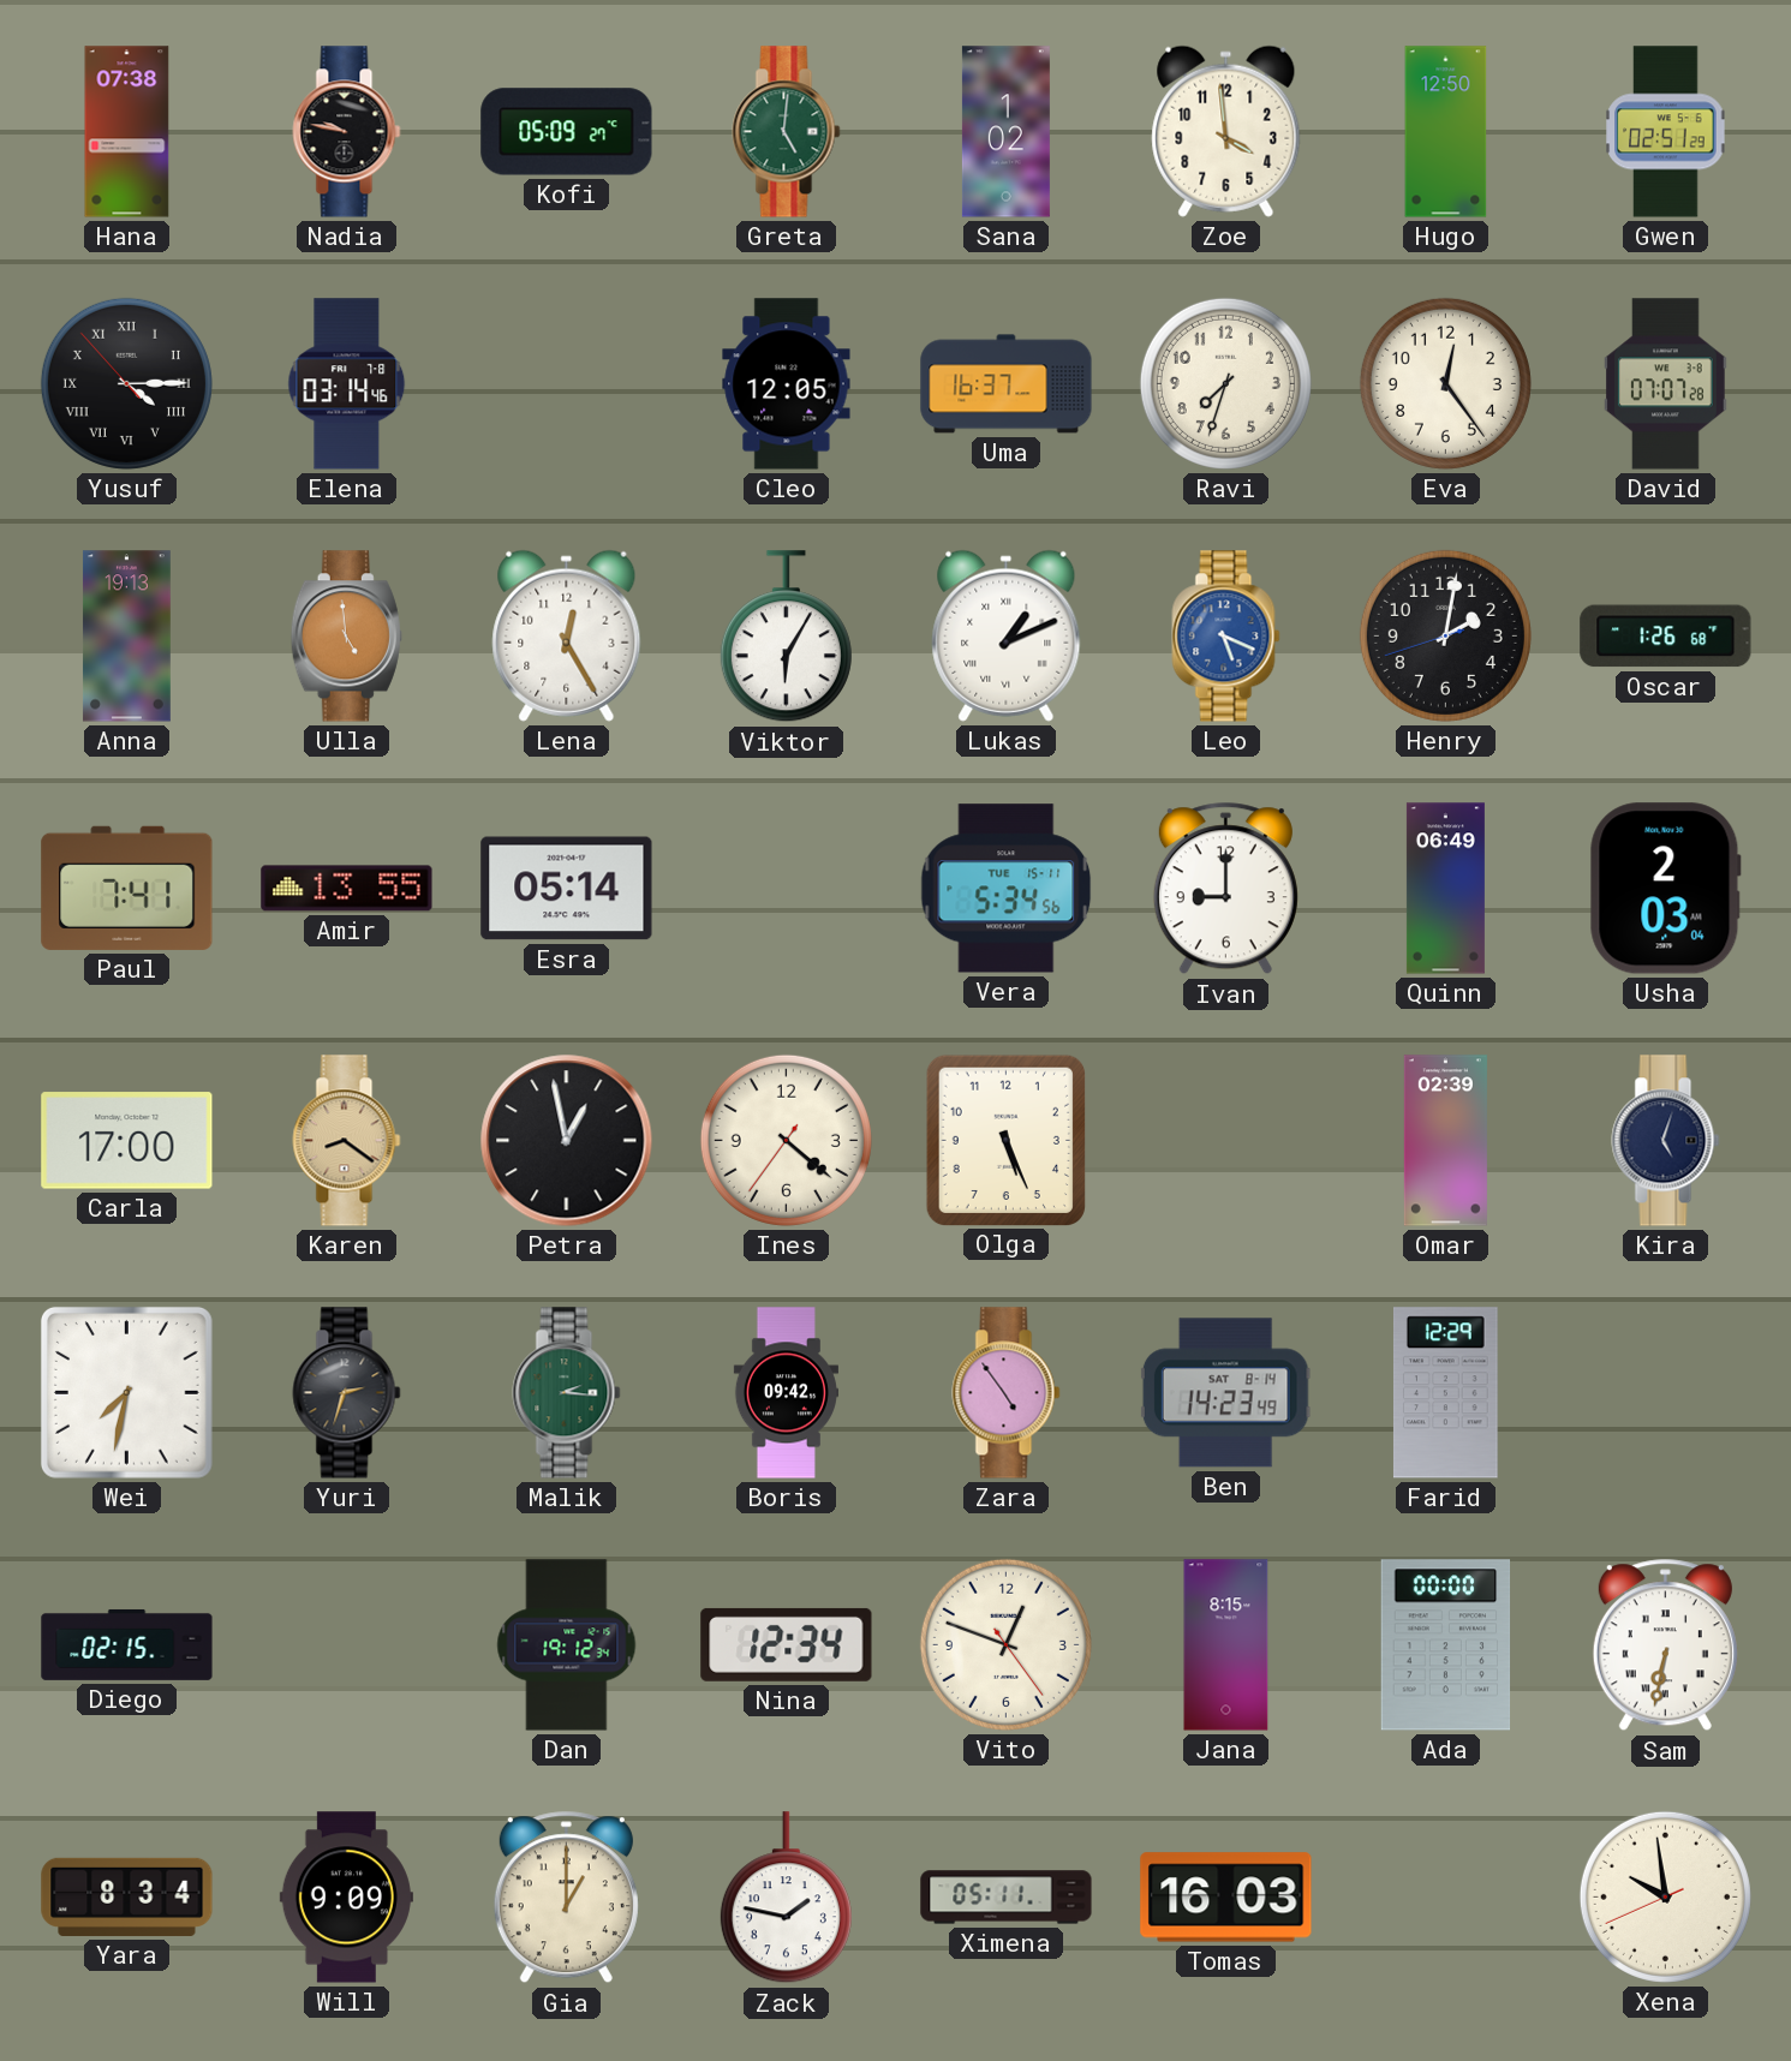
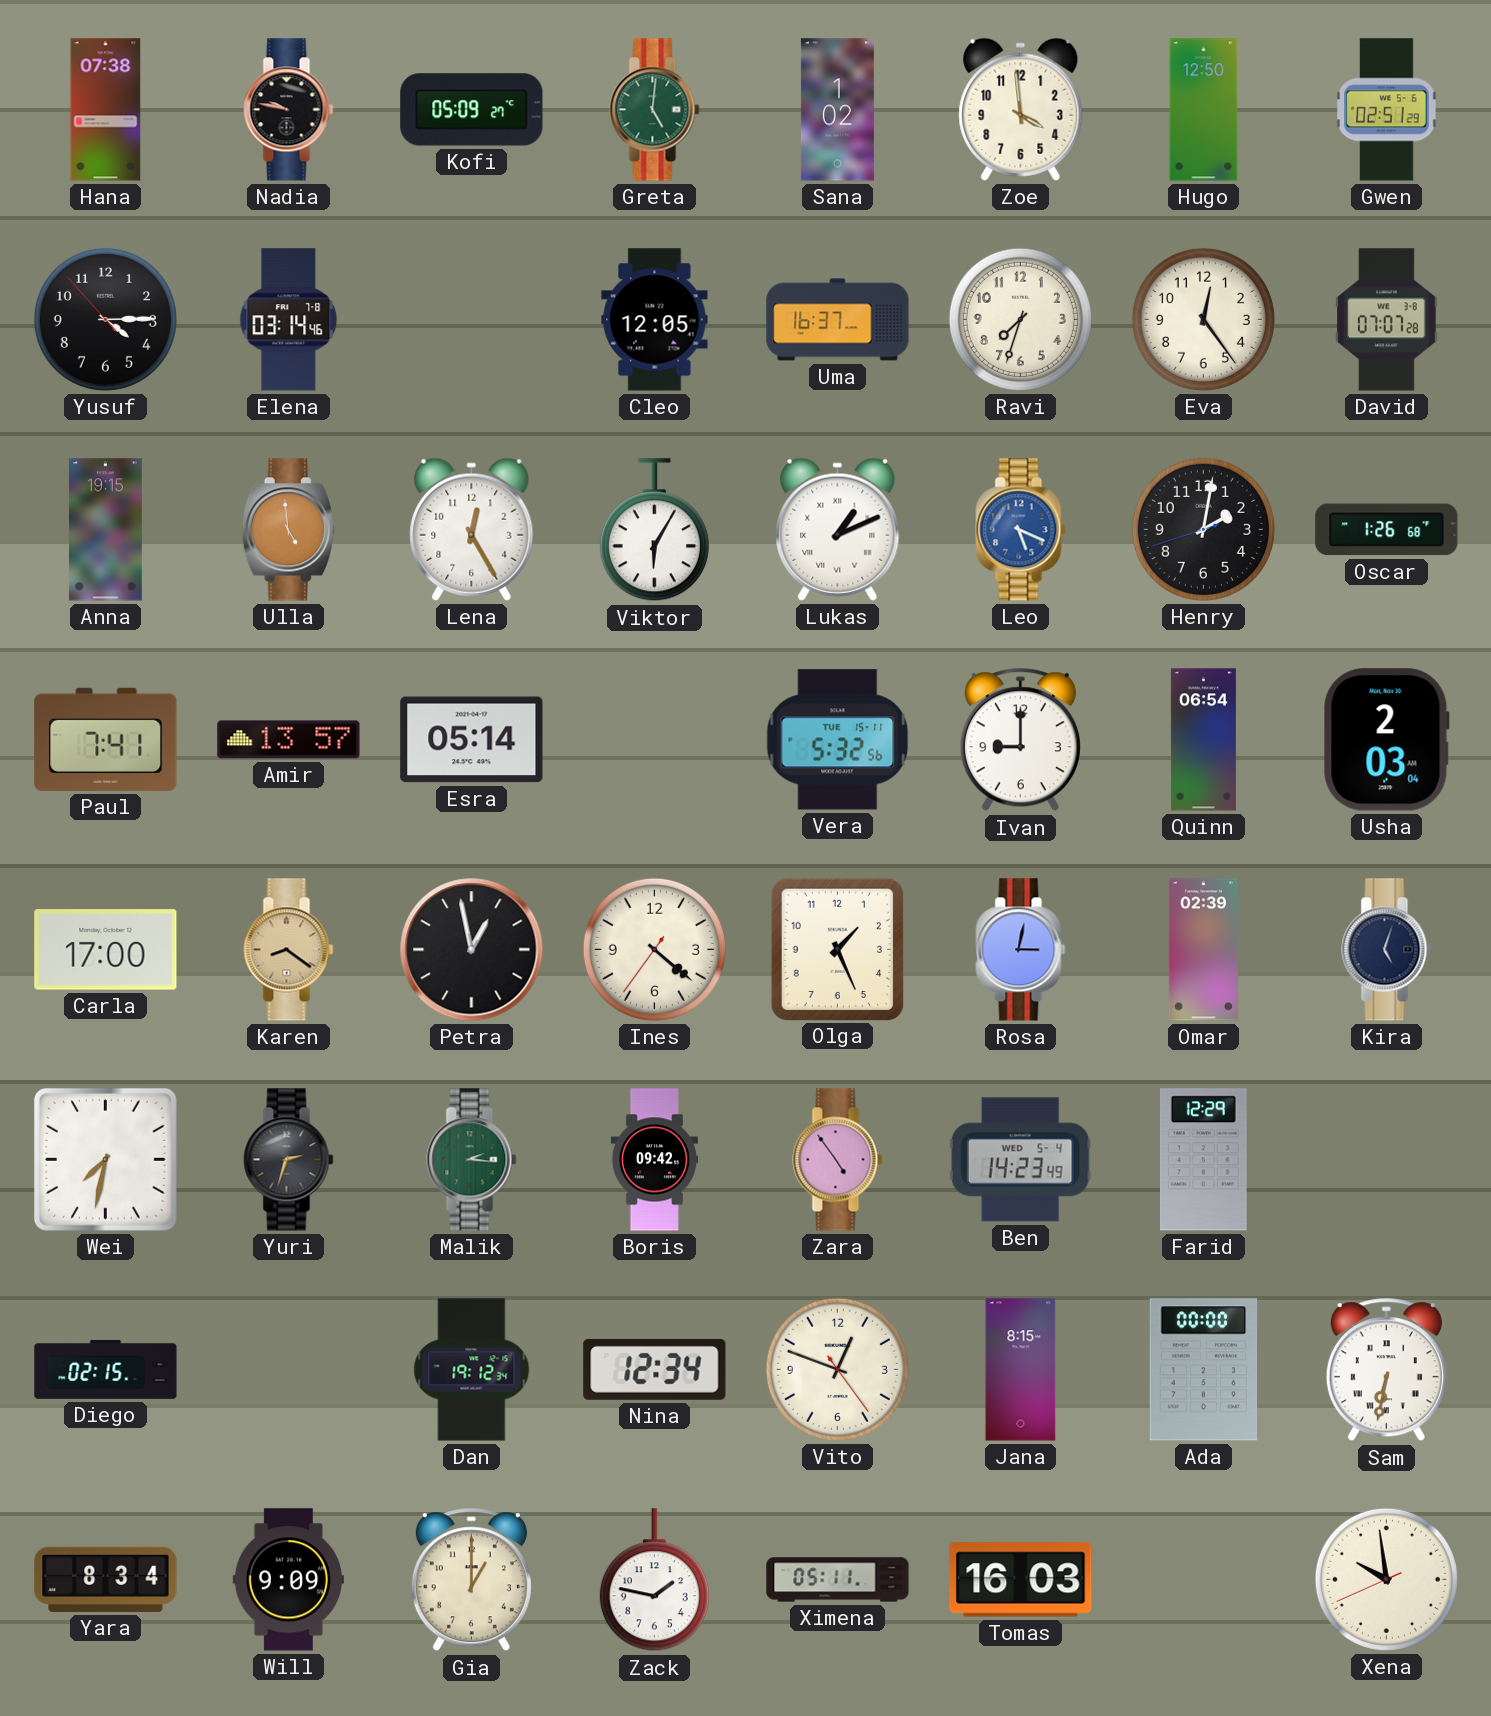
Yusuf numerals: Roman -> Arabic (105, 319)
Anna: 19:13 -> 19:15 (105, 530)
Amir: 13:55 -> 13:57 (289, 740)
Vera: 5:34 -> 5:32 (838, 740)
Quinn: 06:49 -> 06:54 (1203, 740)
Olga: 5:26 -> 1:26 (837, 949)
Rosa: none -> 3:02 (1021, 950)
Ben date: SAT 8-14 -> WED 5-4 (1020, 1160)
